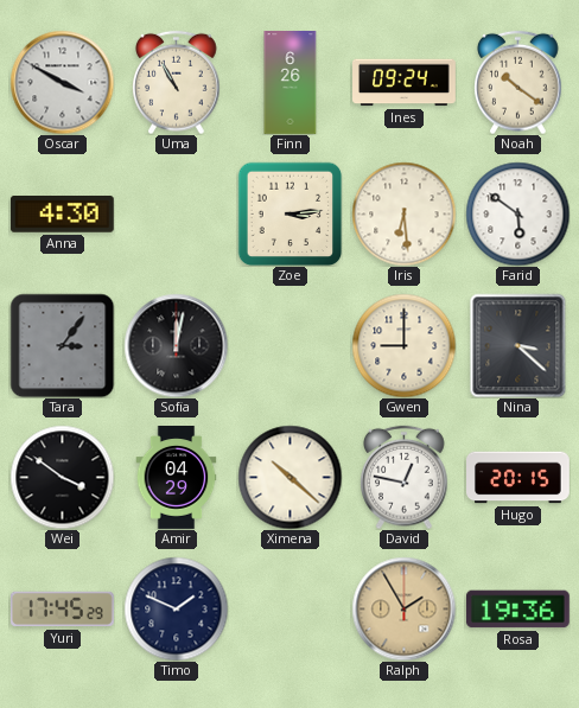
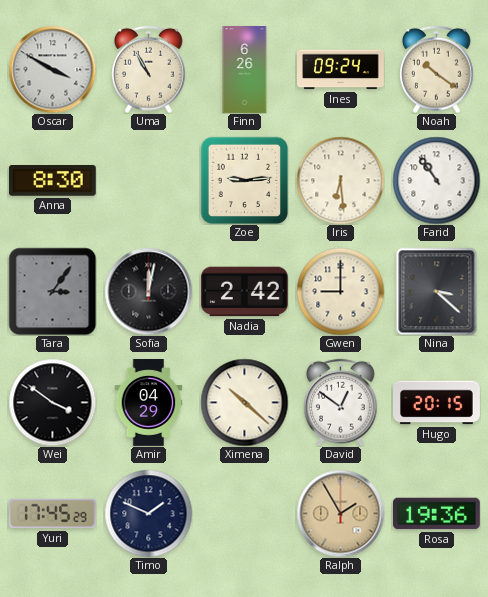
Anna: 4:30 -> 8:30 (52, 181)
Zoe: 3:14 -> 9:14 (244, 180)
Farid: 5:51 -> 10:54 (436, 180)
Nadia: none -> 2:42 (244, 292)
David: 12:47 -> 12:51 (341, 402)
